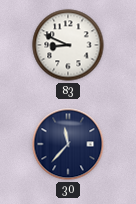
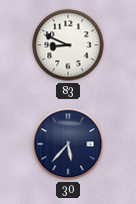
30: 11:37 -> 5:37 (68, 144)
